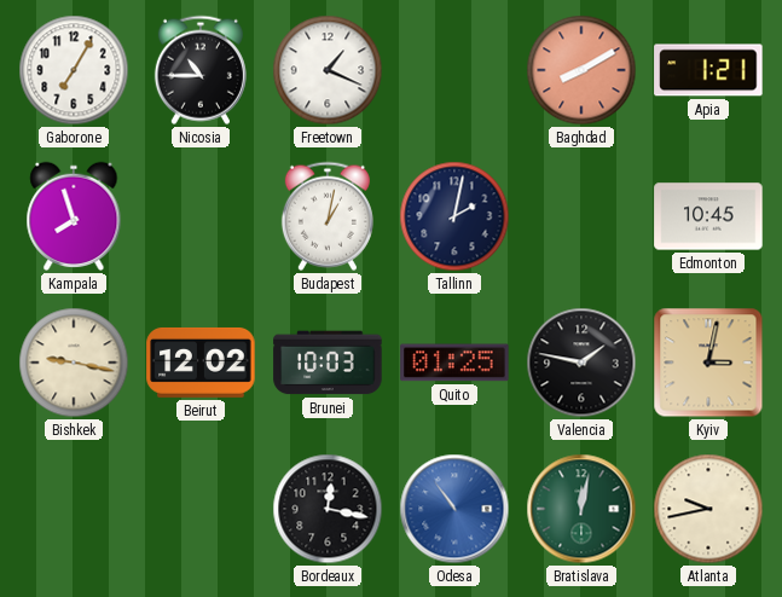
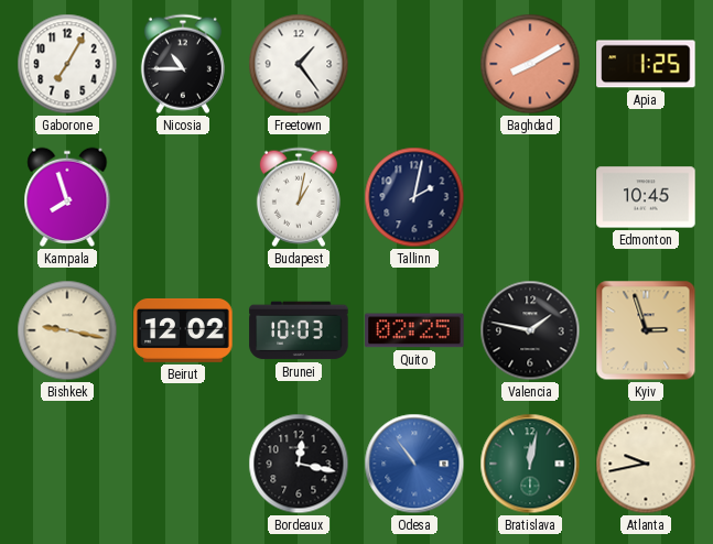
Freetown: 1:19 -> 1:24 (299, 64)
Apia: 1:21 -> 1:25 (646, 64)
Quito: 01:25 -> 02:25 (414, 330)
Kyiv: 3:02 -> 2:57 (646, 330)
